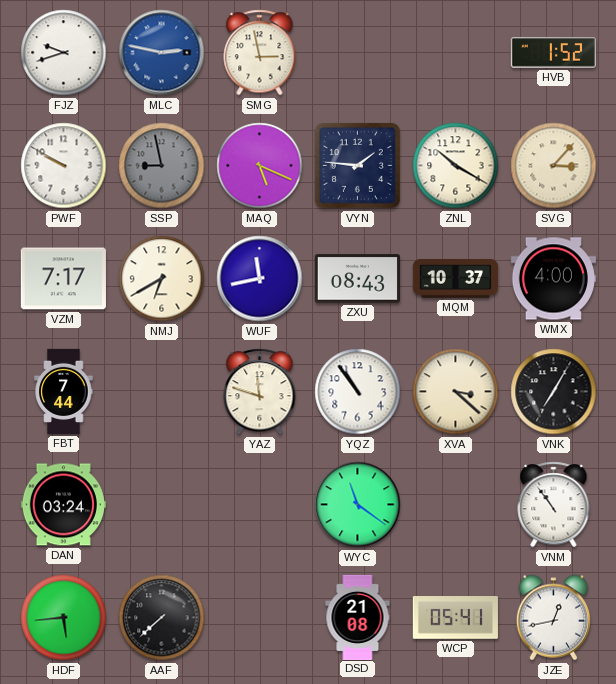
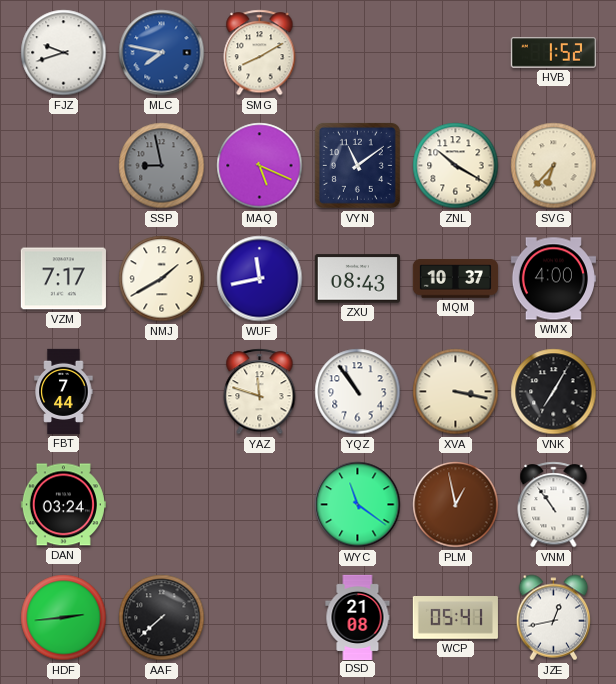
MLC: 2:47 -> 7:47 (162, 53)
SMG: 2:58 -> 8:10 (260, 53)
PWF: 9:50 -> none (64, 166)
VYN: 1:46 -> 11:09 (357, 165)
SVG: 3:07 -> 6:37 (554, 166)
NMJ: 6:40 -> 1:40 (162, 279)
XVA: 3:22 -> 3:17 (456, 392)
PLM: none -> 12:58 (456, 505)
HDF: 5:44 -> 2:44 (64, 618)
